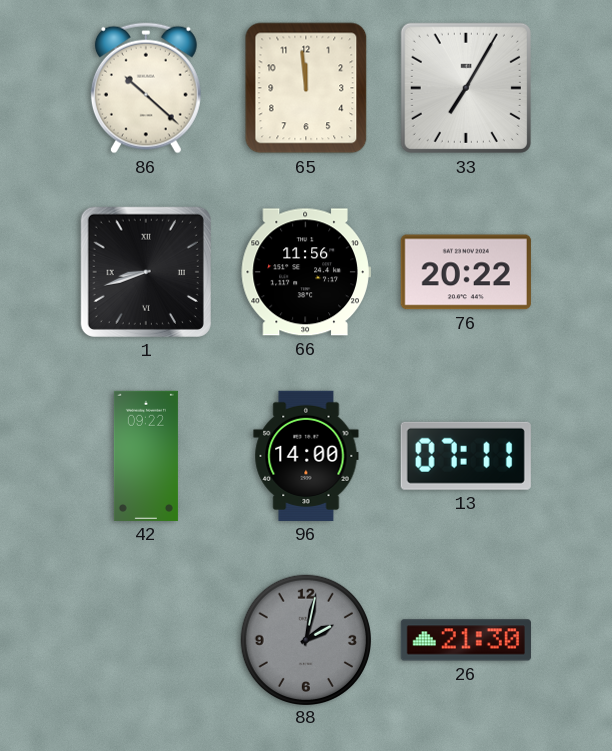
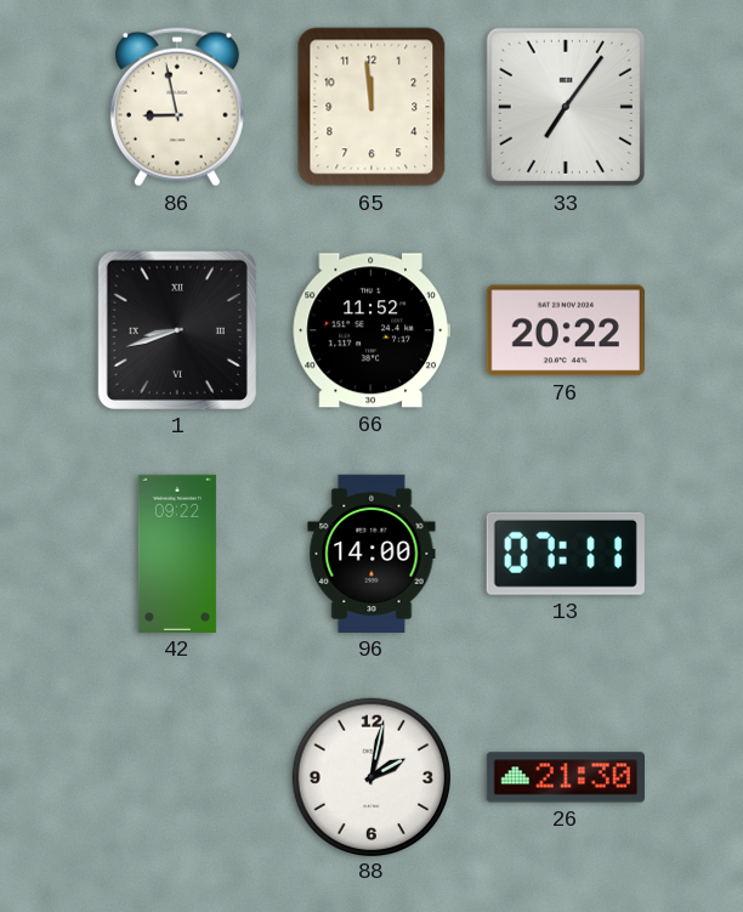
86: 10:22 -> 8:58 (177, 107)
33: 7:05 -> 7:06 (566, 107)
66: 11:56 -> 11:52 (371, 330)
88 dial: grey -> white (370, 776)
